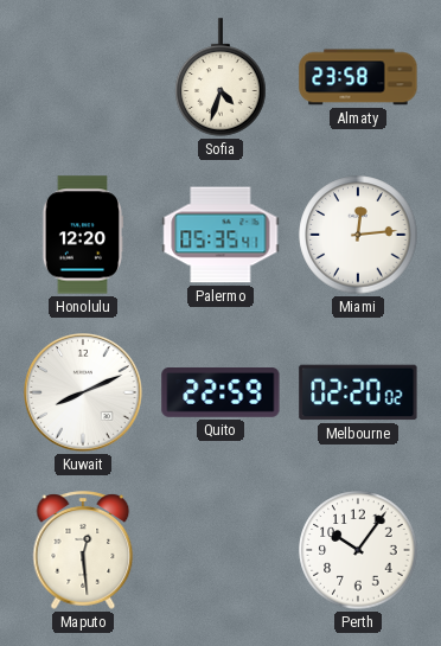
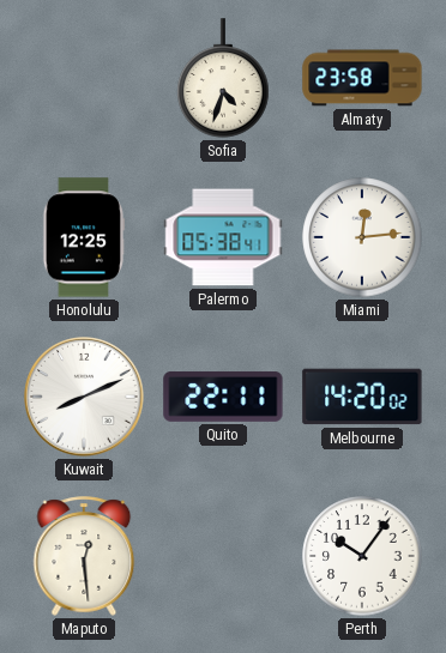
Honolulu: 12:20 -> 12:25 (84, 237)
Palermo: 05:35 -> 05:38 (223, 237)
Quito: 22:59 -> 22:11 (223, 398)
Melbourne: 02:20 -> 14:20 (362, 397)
